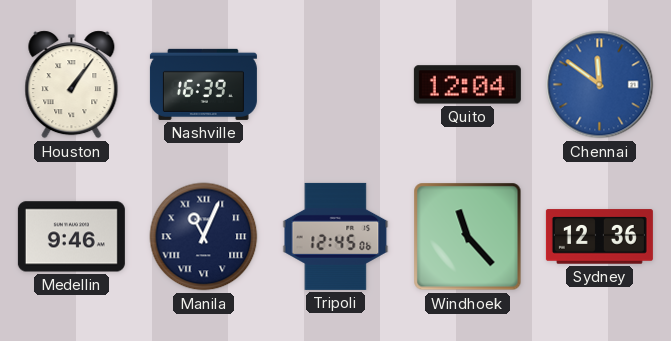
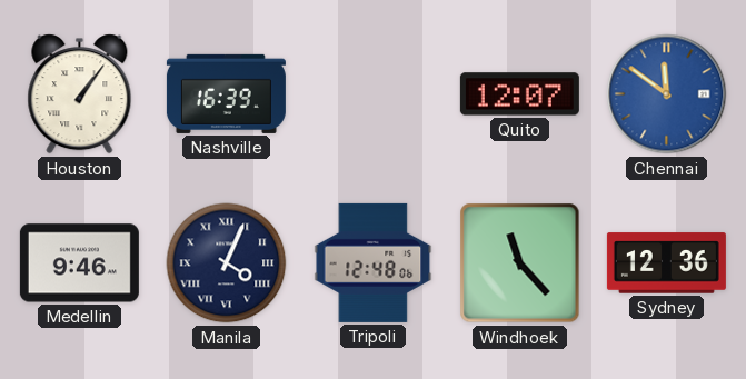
Quito: 12:04 -> 12:07 (519, 94)
Manila: 11:04 -> 4:04 (227, 263)
Tripoli: 12:45 -> 12:48 (374, 262)
